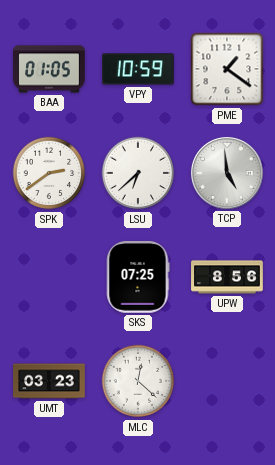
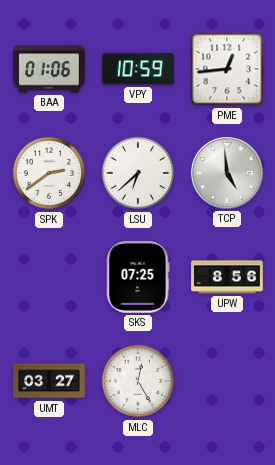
BAA: 01:05 -> 01:06 (49, 69)
PME: 1:21 -> 12:44 (227, 69)
UMT: 03:23 -> 03:27 (49, 381)
MLC: 12:22 -> 12:25 (138, 381)
